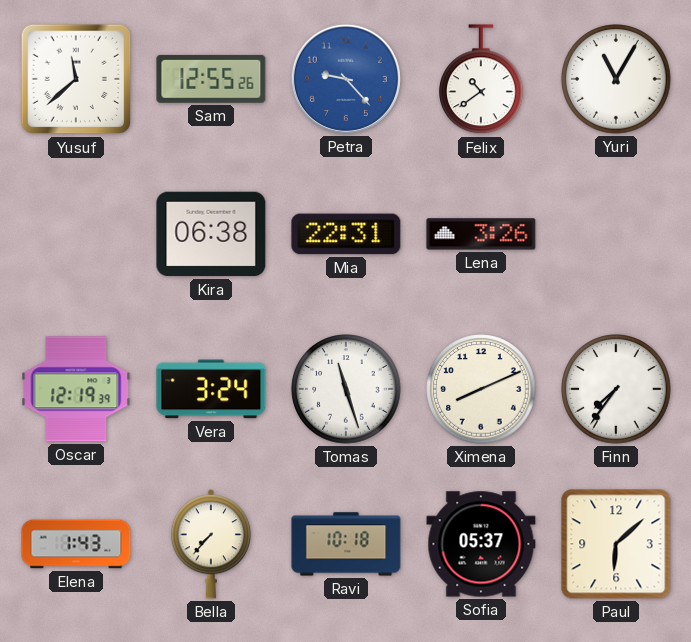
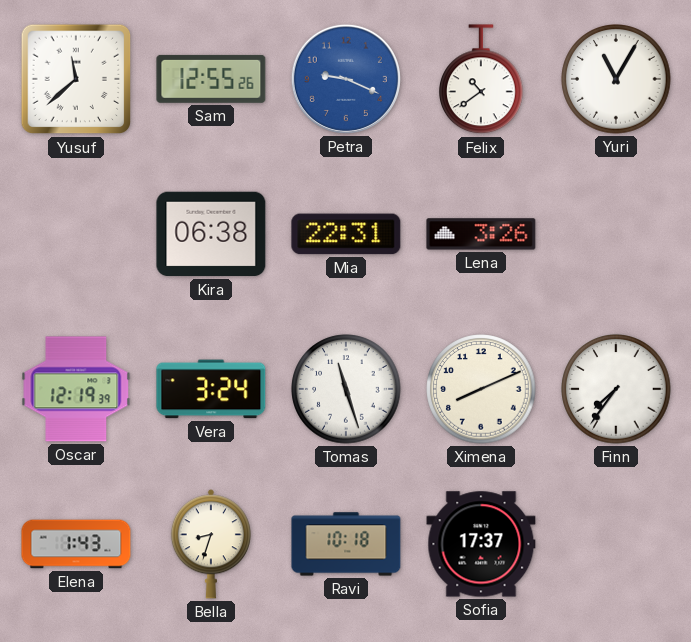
Petra: 9:23 -> 9:19 (346, 79)
Bella: 7:37 -> 8:33 (211, 544)
Sofia: 05:37 -> 17:37 (481, 544)
Paul: 6:08 -> none (616, 544)
